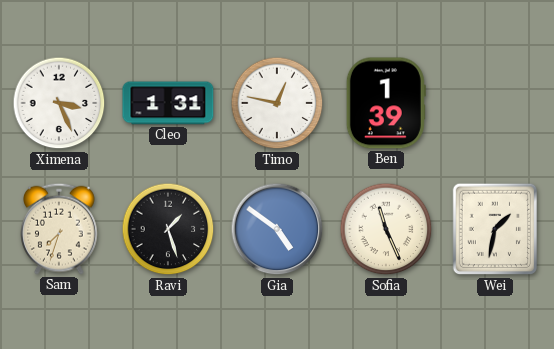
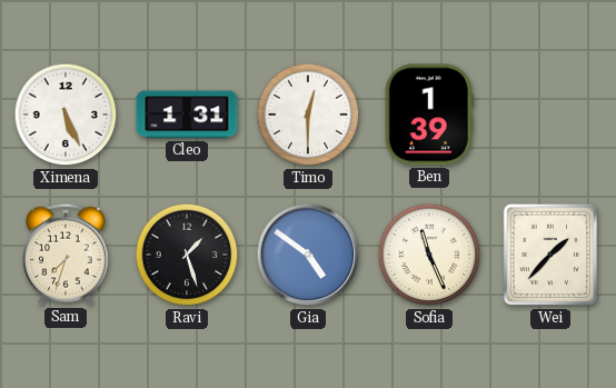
Ximena: 3:26 -> 5:26 (66, 115)
Timo: 12:47 -> 12:30 (308, 115)
Wei: 1:32 -> 1:37 (549, 255)
